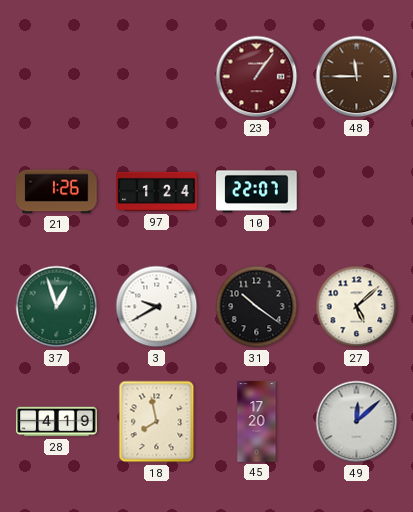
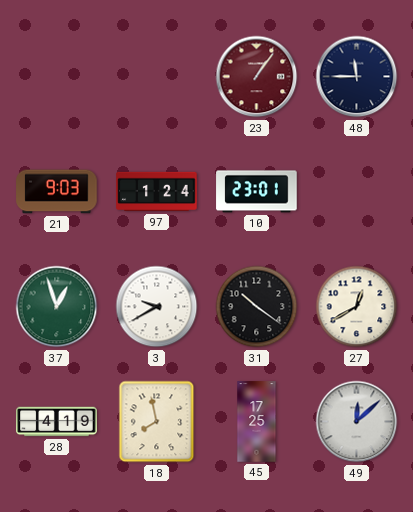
48 dial: brown -> navy (357, 77)
21: 1:26 -> 9:03 (57, 192)
10: 22:07 -> 23:01 (257, 192)
27: 5:08 -> 12:40 (357, 307)
45: 17:20 -> 17:25 (257, 422)
